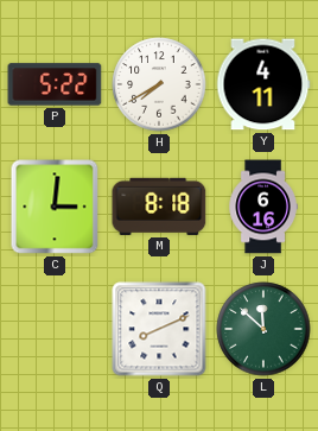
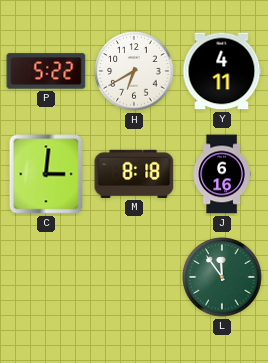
H: 7:40 -> 6:40 (134, 71)
Q: 8:11 -> none (159, 329)
L: 11:52 -> 11:54 (222, 277)
